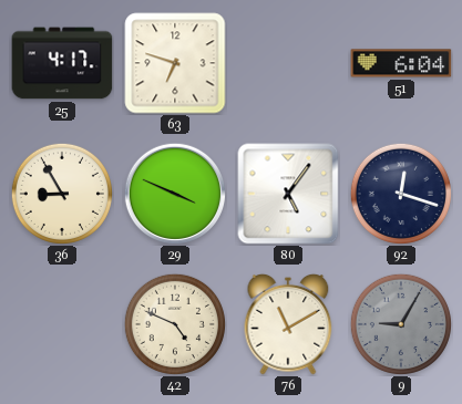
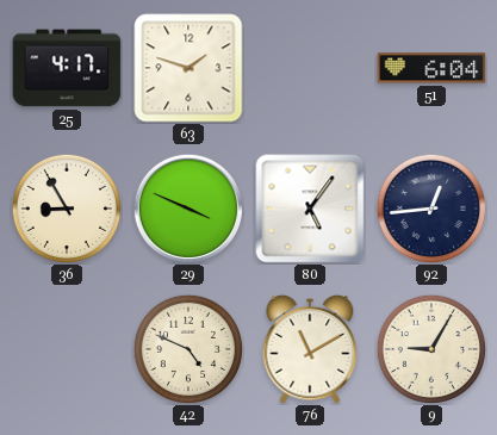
63: 6:48 -> 1:48 (188, 68)
92: 12:18 -> 12:44 (431, 209)
9 dial: grey -> cream (431, 349)
